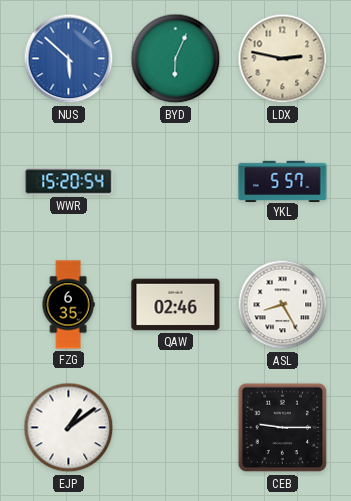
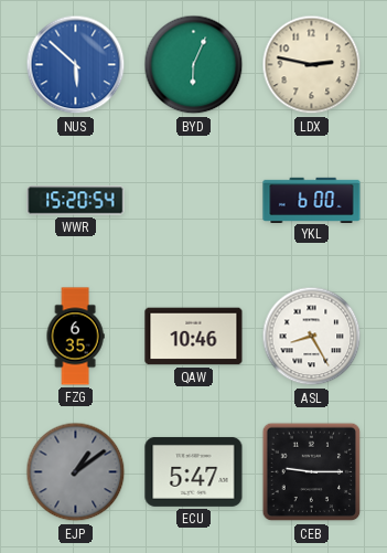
YKL: 5:57 -> 6:00 (312, 200)
QAW: 02:46 -> 10:46 (194, 337)
EJP dial: white -> grey (76, 472)
ECU: none -> 5:47 (194, 471)
